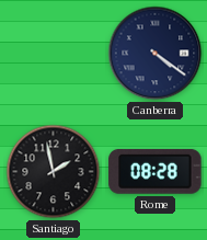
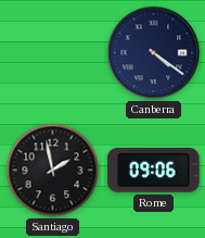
Rome: 08:28 -> 09:06 (154, 170)
